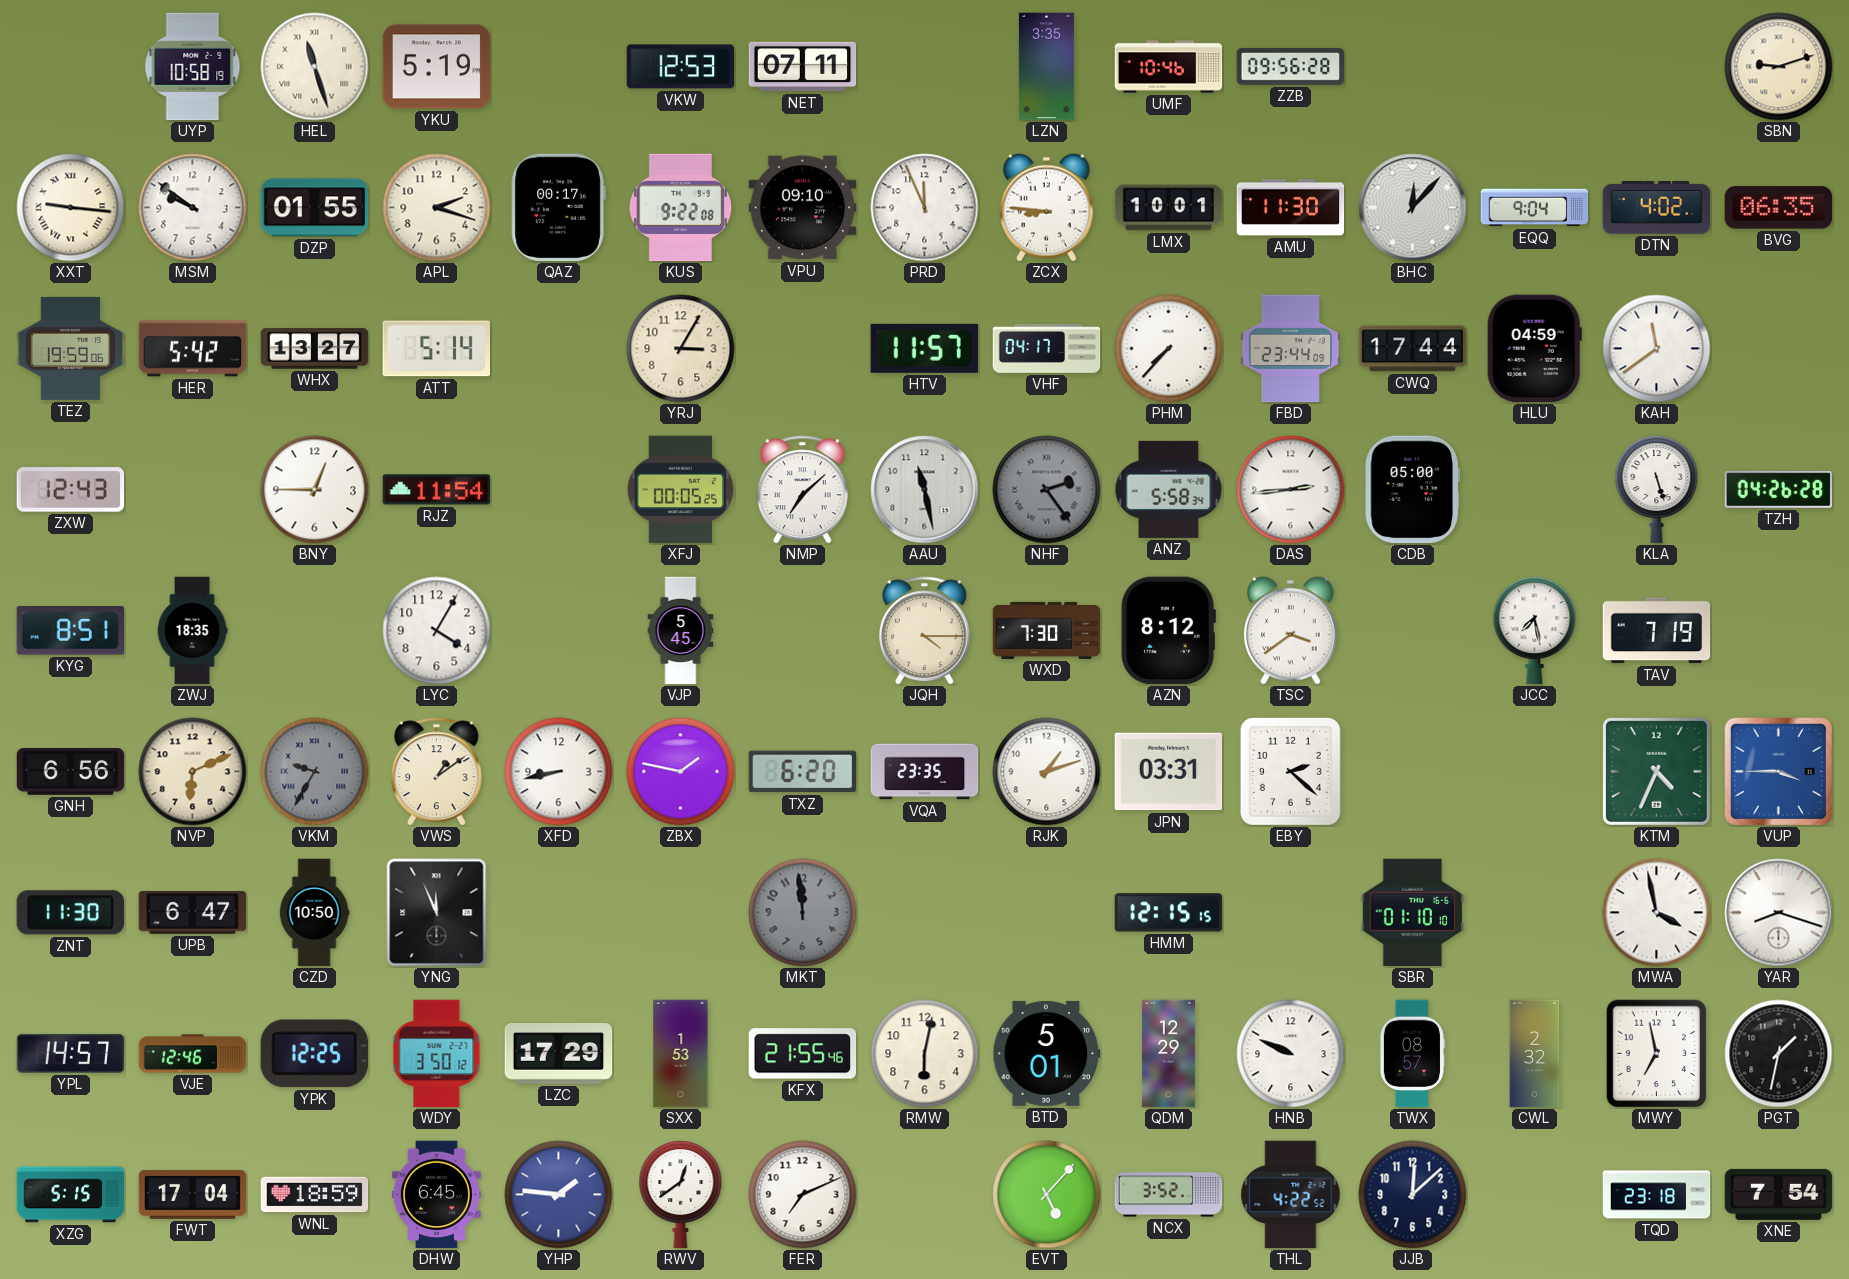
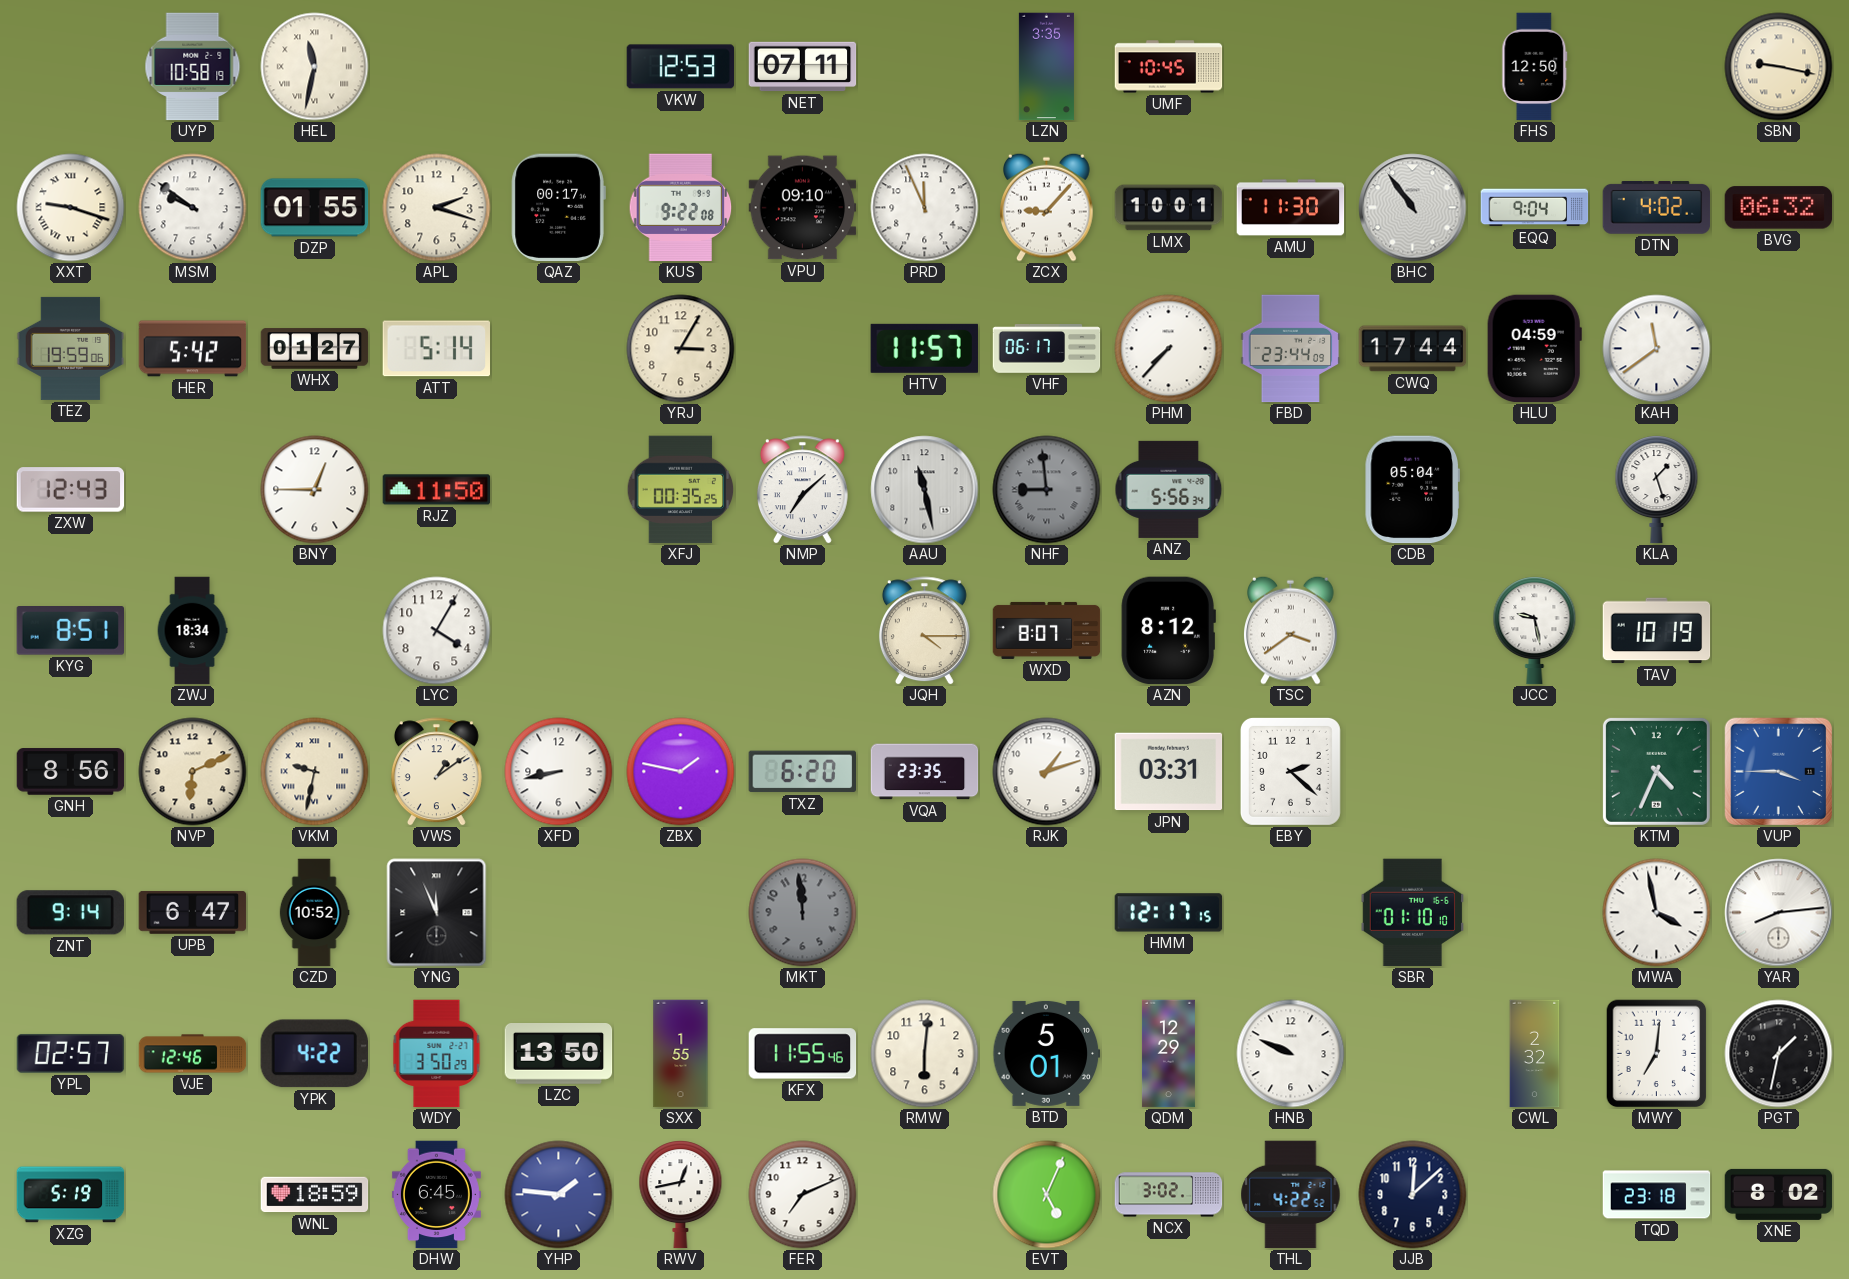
HEL: 11:27 -> 11:32 (315, 67)
YKU: 5:19 -> none (437, 67)
UMF: 10:46 -> 10:45 (1169, 67)
ZZB: 09:56 -> none (1291, 66)
FHS: none -> 12:50 (1535, 67)
SBN: 9:12 -> 9:17 (1779, 67)
XXT: 9:16 -> 9:18 (71, 208)
ZCX: 8:46 -> 9:07 (1047, 207)
BHC: 12:07 -> 10:54 (1413, 208)
BVG: 06:35 -> 06:32 (1779, 208)
WHX: 13:27 -> 01:27 (315, 349)
VHF: 04:17 -> 06:17 (1047, 349)
RJZ: 11:54 -> 11:50 (437, 490)
XFJ: 00:05 -> 00:35 (681, 490)
NHF: 2:24 -> 8:59 (1047, 490)
ANZ: 5:58 -> 5:56 (1169, 489)
DAS: 2:44 -> none (1291, 490)
CDB: 05:00 -> 05:04 (1412, 490)
KLA: 5:27 -> 1:27 (1657, 490)
TZH: 04:26 -> none (1779, 489)
ZWJ: 18:35 -> 18:34 (192, 631)
VJP: 5:45 -> none (681, 631)
WXD: 7:30 -> 8:07 (1047, 630)
JCC: 7:28 -> 9:28 (1535, 631)
TAV: 7:19 -> 10:19 (1657, 631)
GNH: 6:56 -> 8:56 (71, 772)
VKM: 9:35 -> 9:32 (315, 772)
VKM dial: grey -> cream (315, 772)
ZNT: 11:30 -> 9:14 (70, 913)
CZD: 10:50 -> 10:52 (314, 913)
HMM: 12:15 -> 12:17 (1169, 913)
YAR: 8:18 -> 8:14 (1779, 913)
YPL: 14:57 -> 02:57 (71, 1053)
YPK: 12:25 -> 4:22 (314, 1054)
WDY: 3:50:12 -> 3:50:29 (437, 1054)
LZC: 17:29 -> 13:50 (559, 1054)
SXX: 1:53 -> 1:55 (681, 1054)
KFX: 21:55 -> 11:55 (803, 1054)
RMW: 6:02 -> 6:01 (925, 1054)
TWX: 08:57 -> none (1412, 1054)
MWY: 6:58 -> 7:01 (1657, 1054)
XZG: 5:15 -> 5:19 (71, 1195)
FWT: 17:04 -> none (193, 1195)
RWV: 12:39 -> 12:43 (681, 1195)
EVT: 5:07 -> 5:04 (1047, 1195)
NCX: 3:52 -> 3:02 (1169, 1195)
XNE: 7:54 -> 8:02 (1779, 1194)
